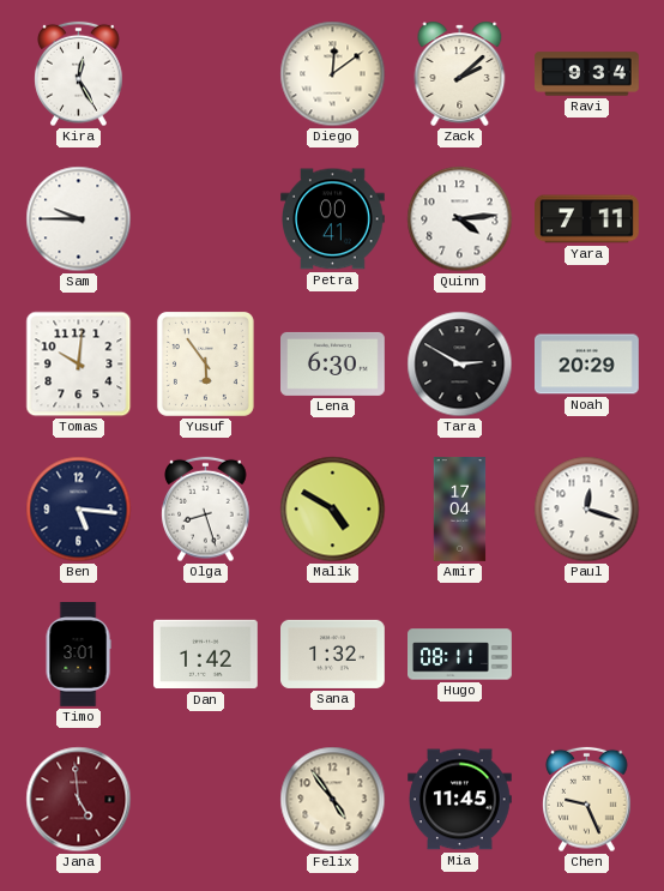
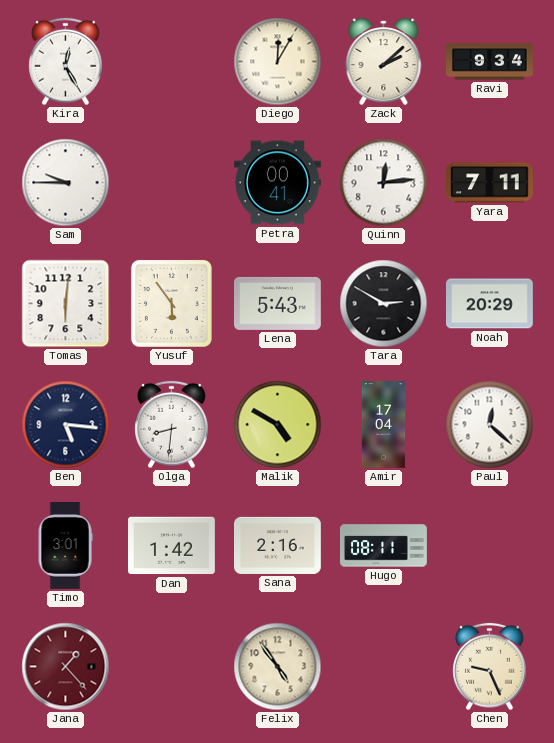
Diego: 12:09 -> 12:05 (278, 62)
Quinn: 4:14 -> 12:14 (384, 183)
Tomas: 10:01 -> 6:01 (66, 304)
Lena: 6:30 -> 5:43 (278, 303)
Olga: 8:27 -> 8:31 (172, 425)
Paul: 12:18 -> 12:22 (490, 425)
Sana: 1:32 -> 2:16 (278, 545)
Jana: 4:59 -> 1:23 (66, 667)
Mia: 11:45 -> none (460, 800)
